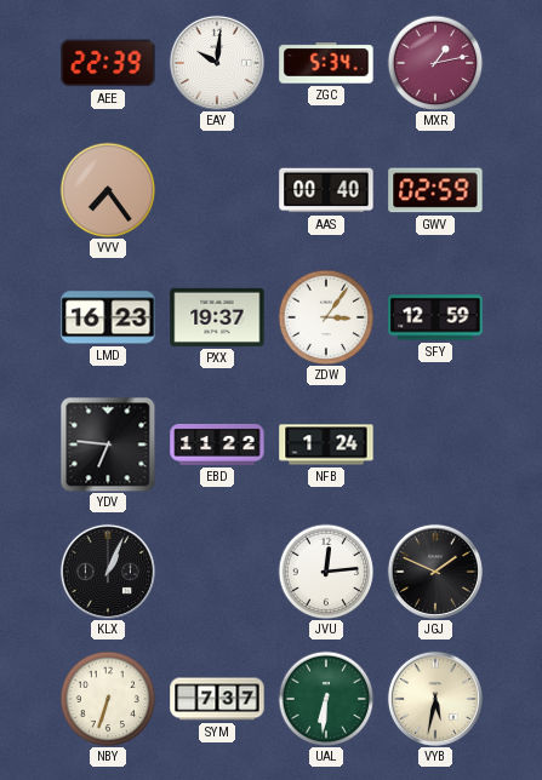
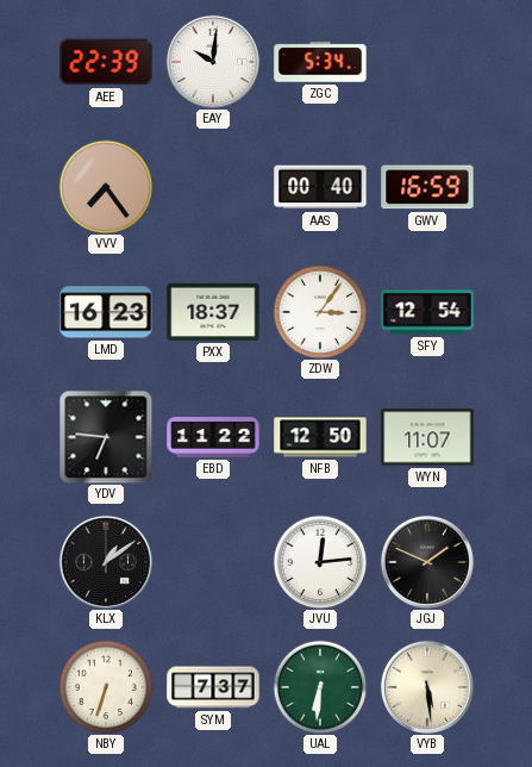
MXR: 1:13 -> none (435, 63)
GWV: 02:59 -> 16:59 (427, 187)
PXX: 19:37 -> 18:37 (213, 312)
SFY: 12:59 -> 12:54 (427, 312)
NFB: 1:24 -> 12:50 (320, 437)
WYN: none -> 11:07 (427, 437)
KLX: 1:04 -> 1:09 (106, 562)
VYB: 5:32 -> 5:29 (427, 687)
